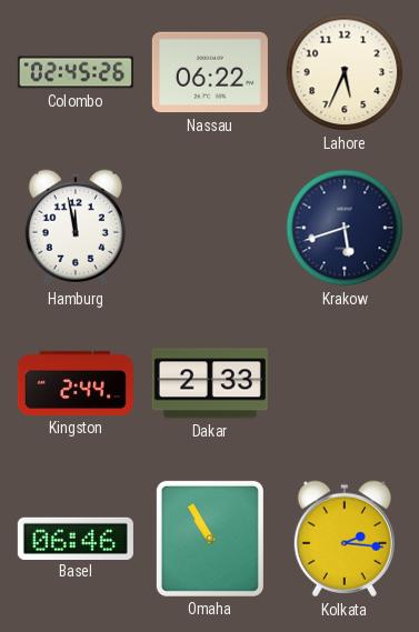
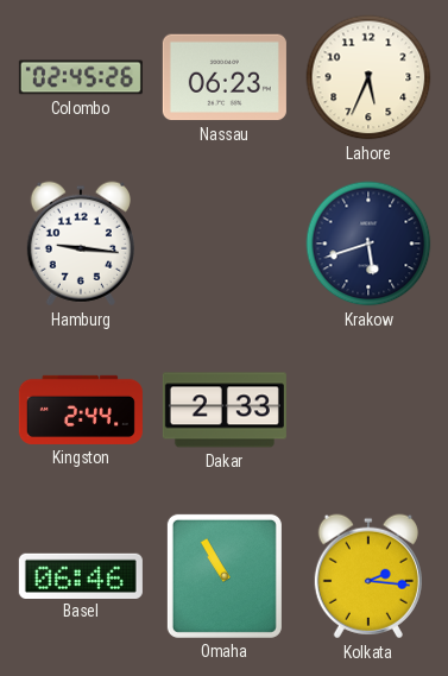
Nassau: 06:22 -> 06:23 (225, 77)
Hamburg: 11:58 -> 9:16 (81, 244)
